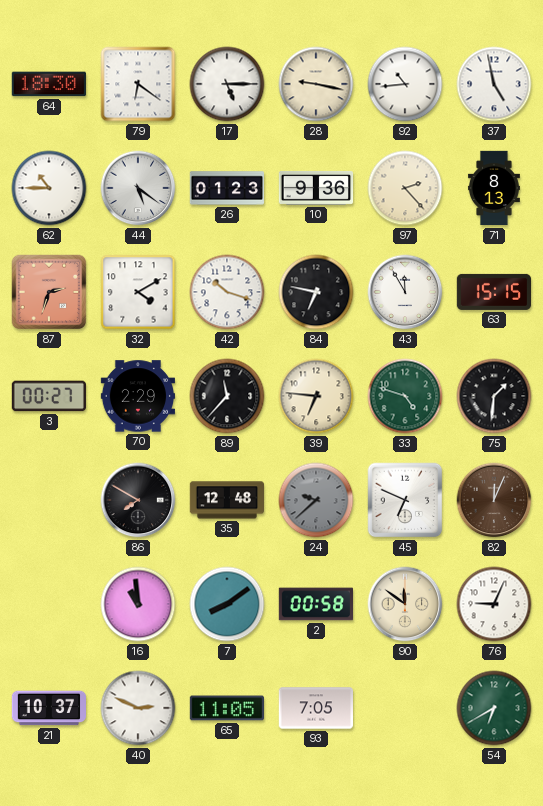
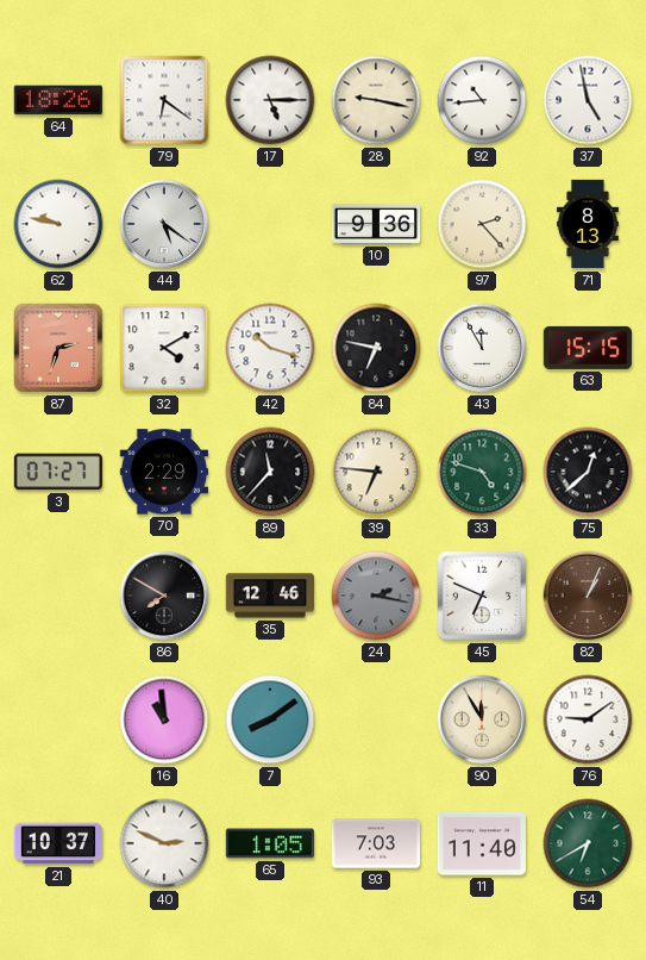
64: 18:30 -> 18:26 (58, 100)
62: 10:45 -> 9:47 (58, 224)
26: 01:23 -> none (226, 188)
3: 00:27 -> 07:27 (57, 472)
75: 1:31 -> 12:38 (588, 472)
35: 12:48 -> 12:46 (269, 596)
24: 9:38 -> 2:17 (376, 596)
82: 12:04 -> 1:04 (588, 596)
2: 00:58 -> none (316, 604)
90: 11:51 -> 11:55 (482, 719)
76: 9:04 -> 9:09 (588, 719)
65: 11:05 -> 1:05 (269, 843)
93: 7:05 -> 7:03 (375, 843)
11: none -> 11:40 (481, 843)
